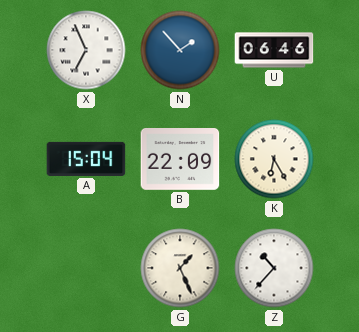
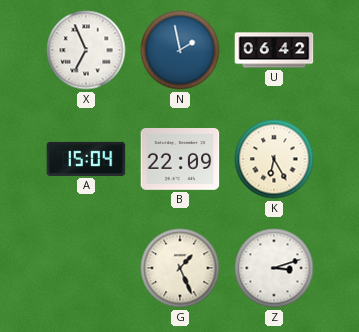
N: 1:53 -> 1:58 (180, 50)
U: 06:46 -> 06:42 (274, 50)
Z: 10:37 -> 3:12 (274, 268)
